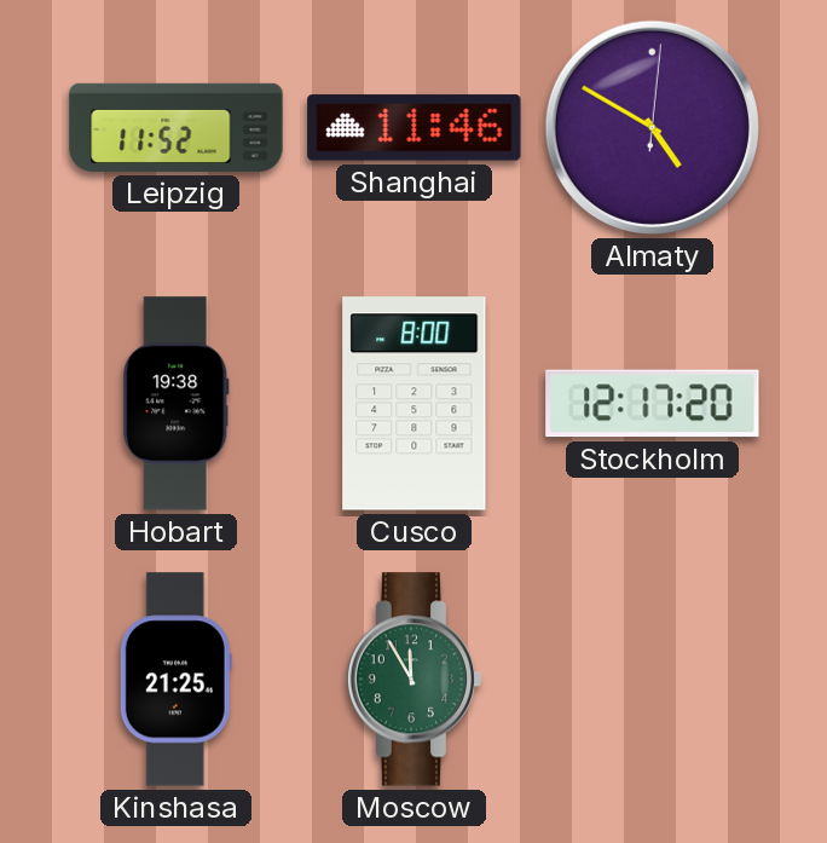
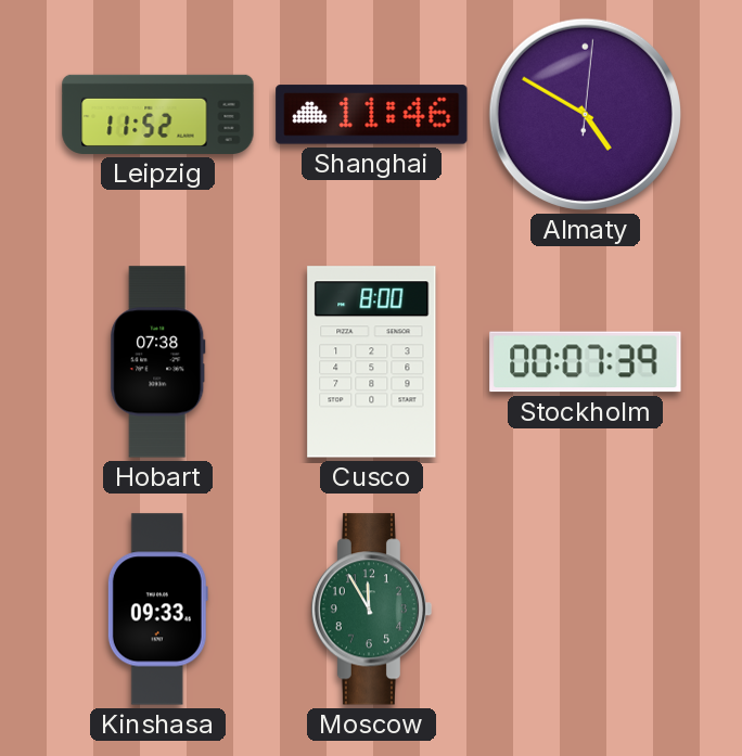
Hobart: 19:38 -> 07:38 (158, 362)
Stockholm: 12:17 -> 00:07 (586, 362)
Kinshasa: 21:25 -> 09:33 (157, 610)
